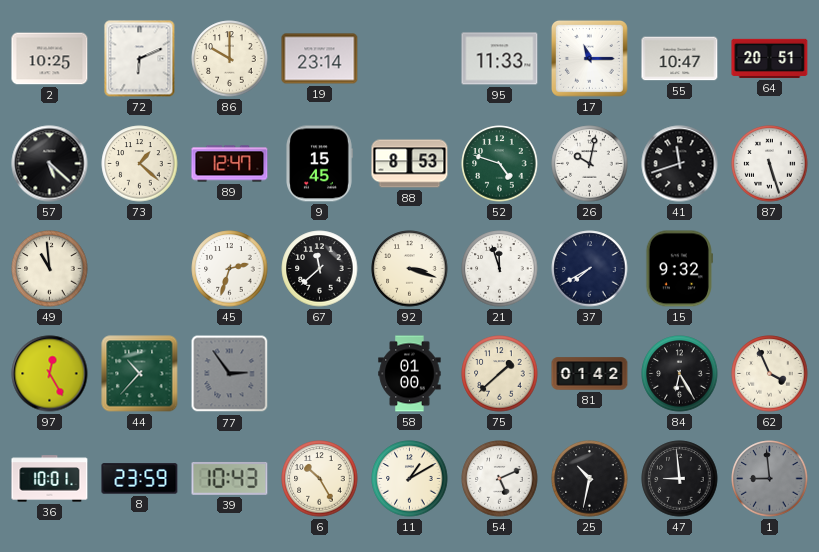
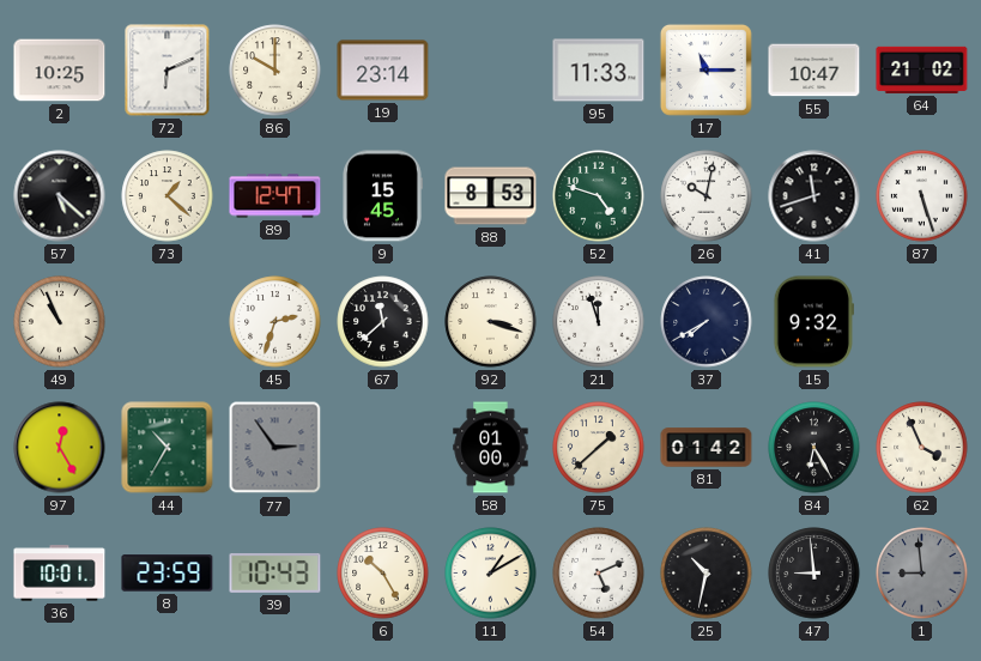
64: 20:51 -> 21:02 (922, 69)
49: 10:59 -> 10:56 (60, 322)
44: 10:37 -> 10:35 (168, 448)
